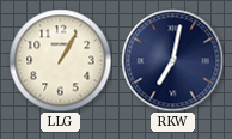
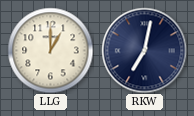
LLG: 1:05 -> 1:00 (50, 50)
